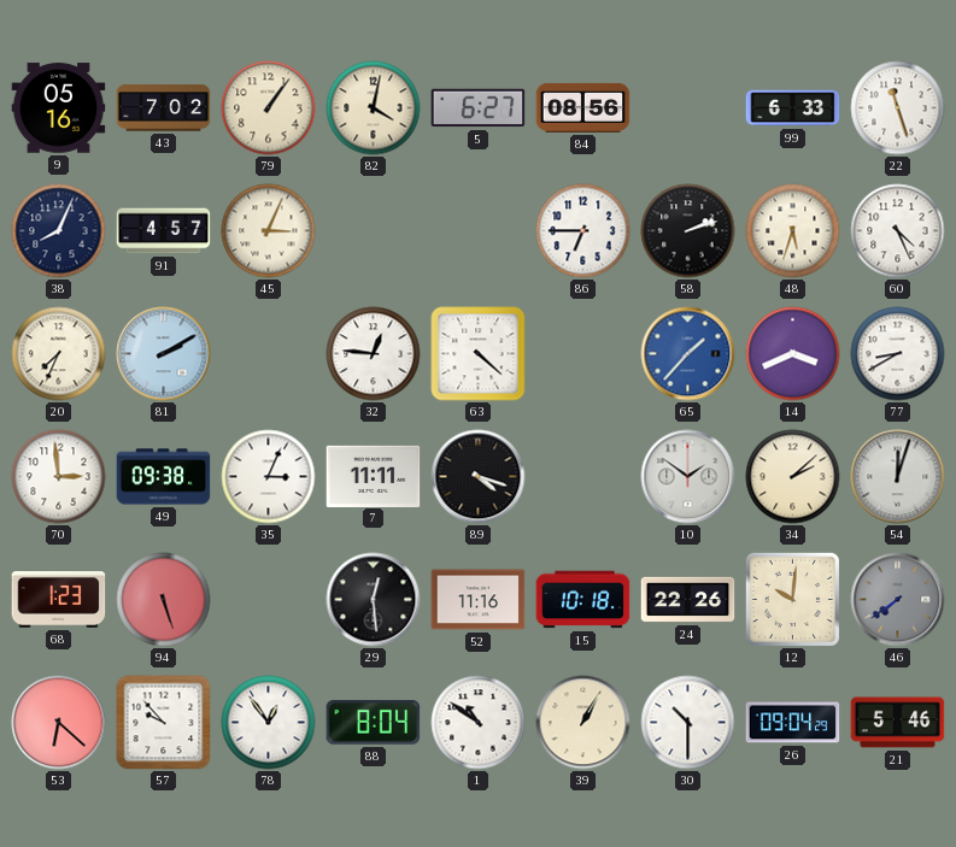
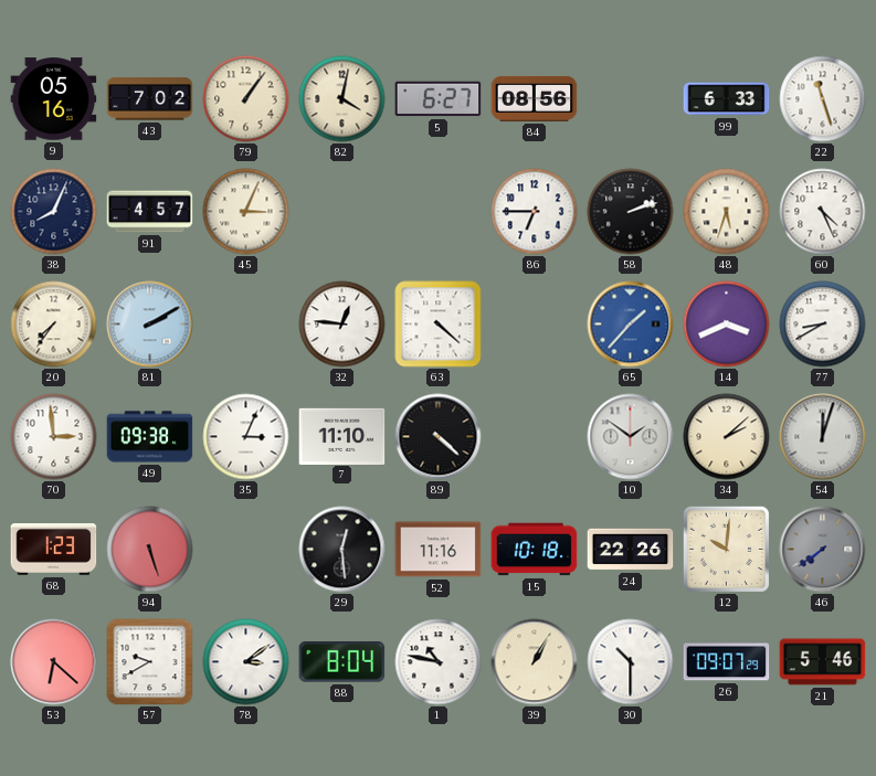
20: 7:34 -> 7:36 (54, 325)
7: 11:11 -> 11:10 (342, 436)
89: 4:18 -> 4:22 (439, 437)
57: 9:53 -> 9:40 (150, 662)
78: 12:54 -> 3:09 (246, 662)
1: 10:51 -> 10:47 (439, 662)
26: 09:04 -> 09:07 (727, 662)
